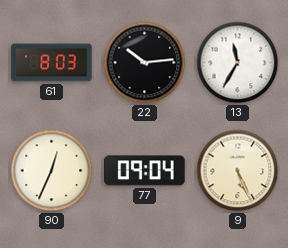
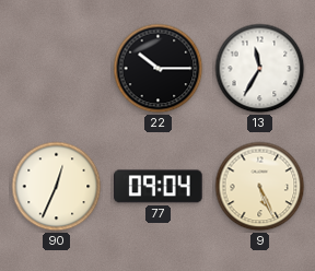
61: 8:03 -> none (52, 63)
22: 10:14 -> 10:15 (159, 69)
